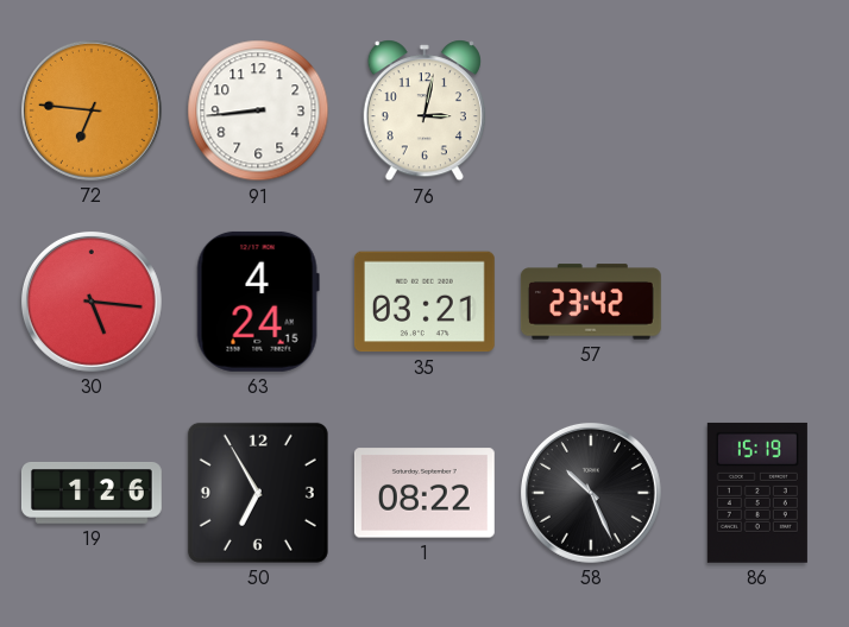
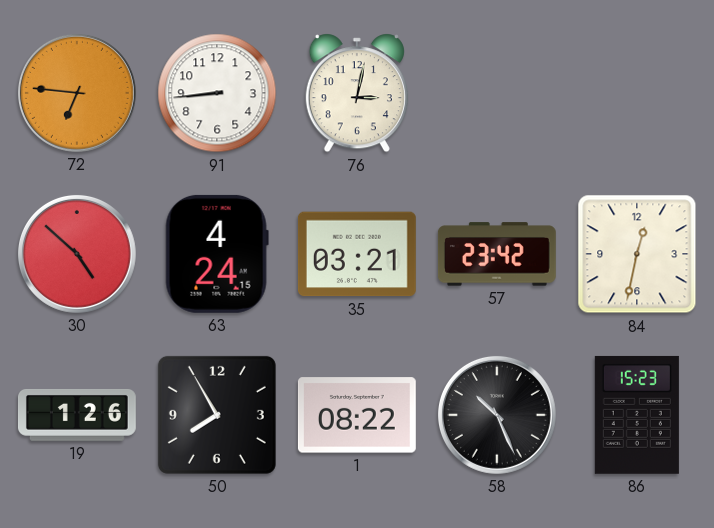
30: 5:16 -> 4:52 (77, 254)
84: none -> 12:32 (637, 254)
50: 6:55 -> 7:55 (217, 415)
86: 15:19 -> 15:23 (637, 415)
